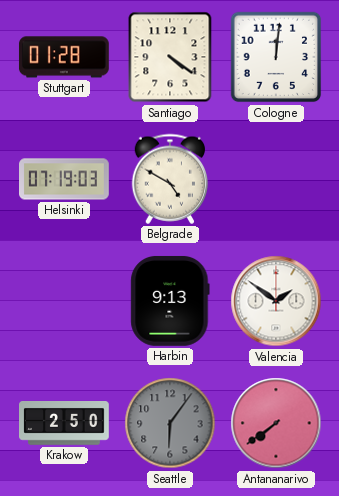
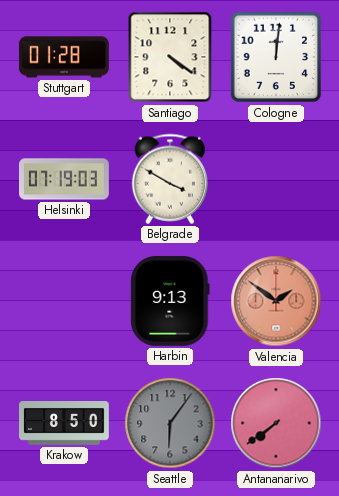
Belgrade: 4:50 -> 3:50 (170, 179)
Valencia dial: white -> salmon (276, 301)
Krakow: 2:50 -> 8:50 (65, 424)
